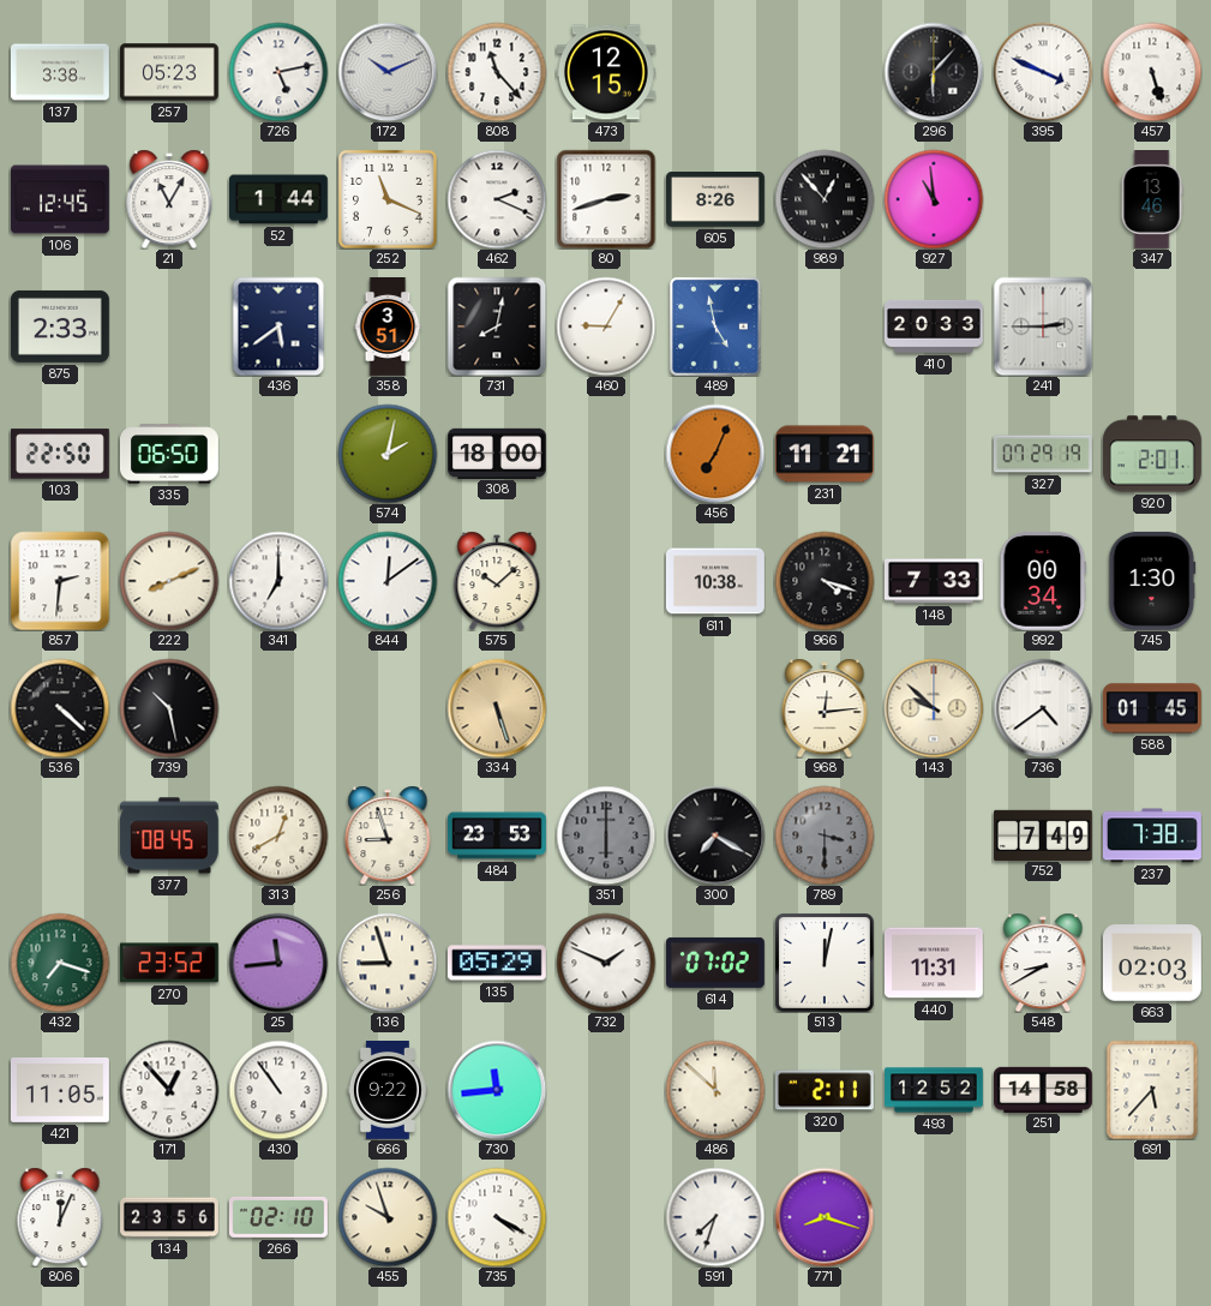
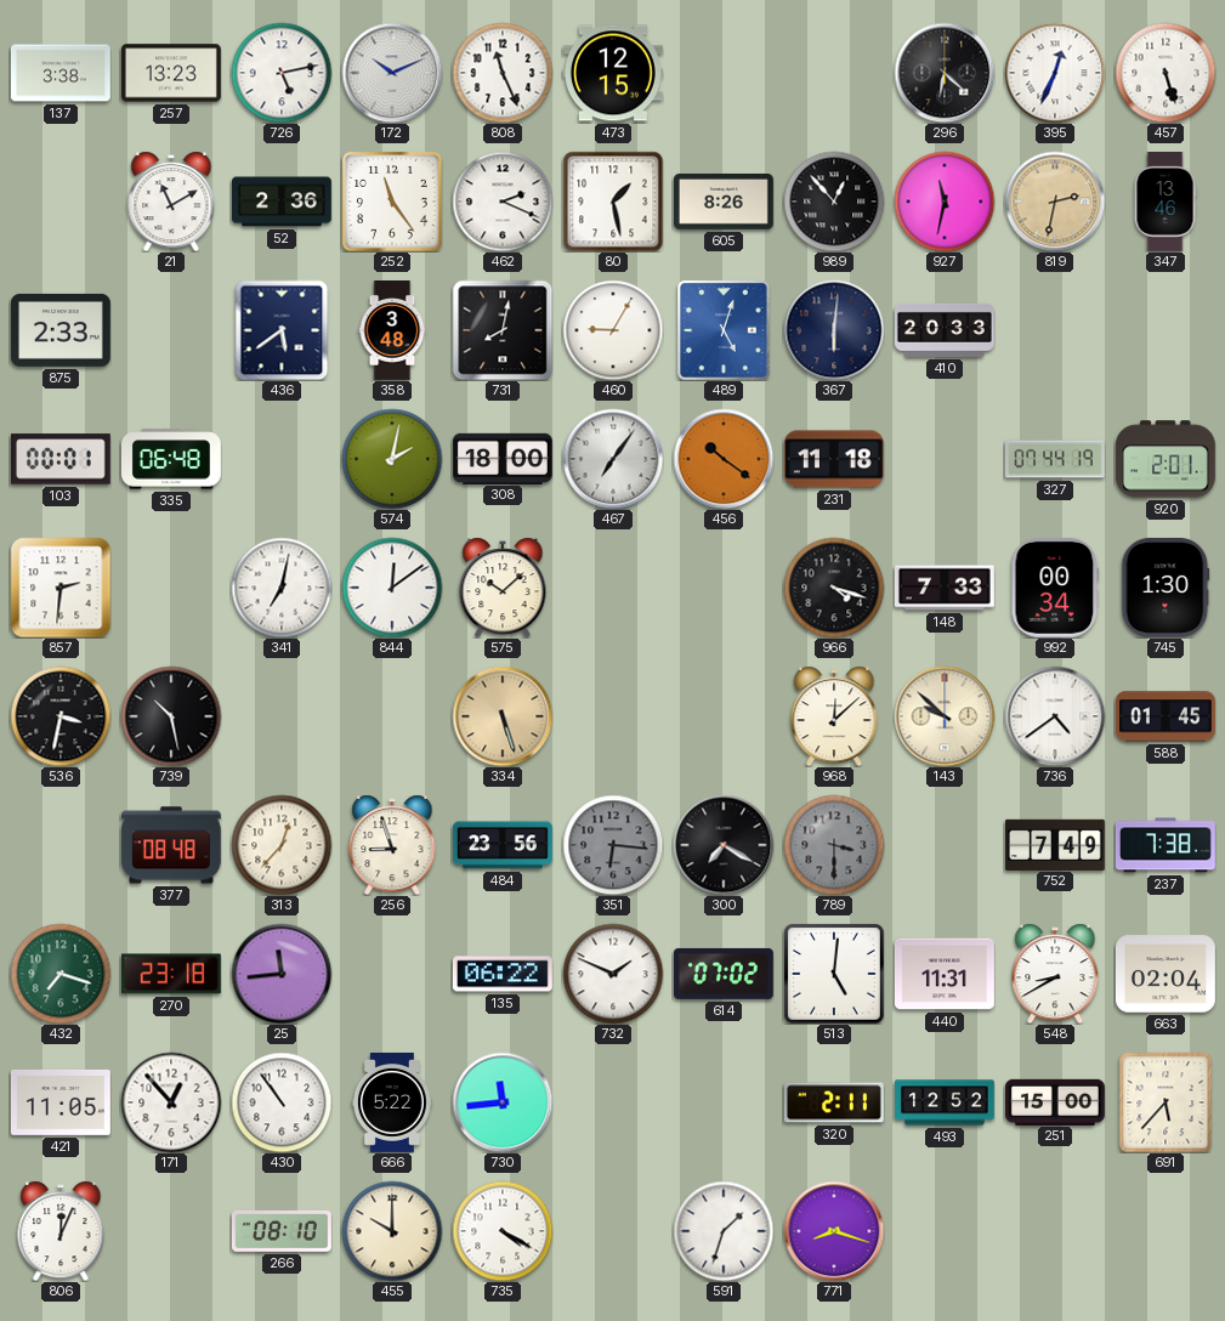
257: 05:23 -> 13:23 (171, 73)
808: 11:23 -> 11:26 (503, 73)
296: 6:07 -> 6:22 (945, 73)
395: 3:49 -> 12:34 (1055, 73)
106: 12:45 -> none (61, 199)
21: 11:05 -> 11:10 (171, 202)
52: 1:44 -> 2:36 (282, 202)
252: 11:19 -> 11:24 (392, 202)
80: 2:42 -> 1:28 (613, 202)
927: 10:59 -> 11:32 (945, 202)
819: none -> 2:32 (1055, 202)
358: 3:51 -> 3:48 (392, 331)
489: 4:58 -> 5:03 (725, 330)
367: none -> 6:01 (834, 330)
241: 2:45 -> none (1043, 326)
103: 22:50 -> 00:01 (61, 459)
335: 06:50 -> 06:48 (171, 459)
467: none -> 7:06 (613, 459)
456: 7:04 -> 10:21 (724, 459)
231: 11:21 -> 11:18 (834, 459)
327: 07:29 -> 07:44 (1055, 459)
222: 8:11 -> none (169, 581)
341: 7:00 -> 7:02 (282, 588)
611: 10:38 -> none (715, 581)
536: 4:22 -> 3:32 (61, 716)
968: 12:14 -> 12:08 (834, 716)
377: 08:45 -> 08:48 (171, 845)
313: 12:40 -> 12:37 (282, 845)
484: 23:53 -> 23:56 (504, 845)
351: 6:00 -> 6:16 (613, 845)
270: 23:52 -> 23:18 (171, 974)
136: 8:57 -> none (388, 963)
135: 05:29 -> 06:22 (503, 974)
513: 12:02 -> 5:01 (834, 974)
663: 02:03 -> 02:04 (1166, 974)
666: 9:22 -> 5:22 (393, 1104)
486: 11:52 -> none (715, 1090)
251: 14:58 -> 15:00 (1055, 1101)
134: 23:56 -> none (170, 1217)
266: 02:10 -> 08:10 (282, 1231)
455: 9:57 -> 10:00 (392, 1231)
591: 7:33 -> 1:33 (724, 1231)
